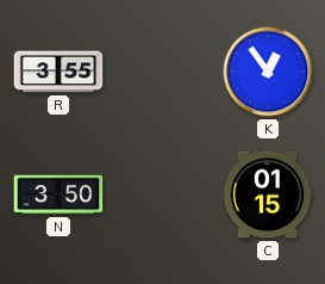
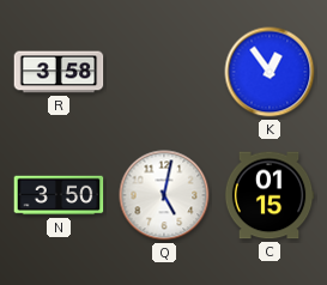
R: 3:55 -> 3:58 (59, 72)
Q: none -> 5:02 (164, 195)
